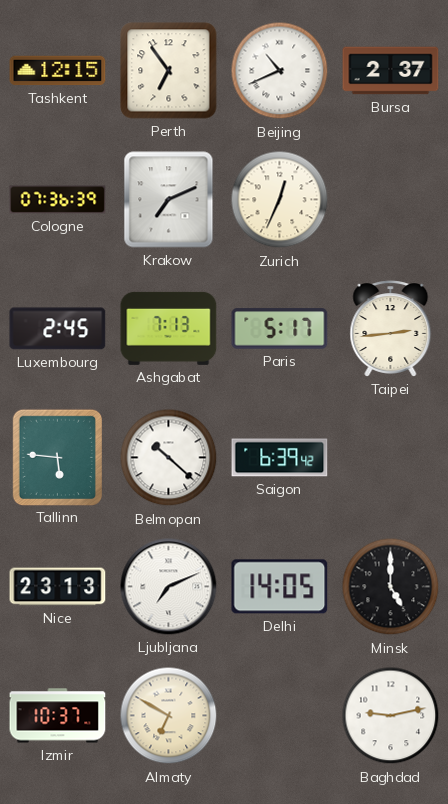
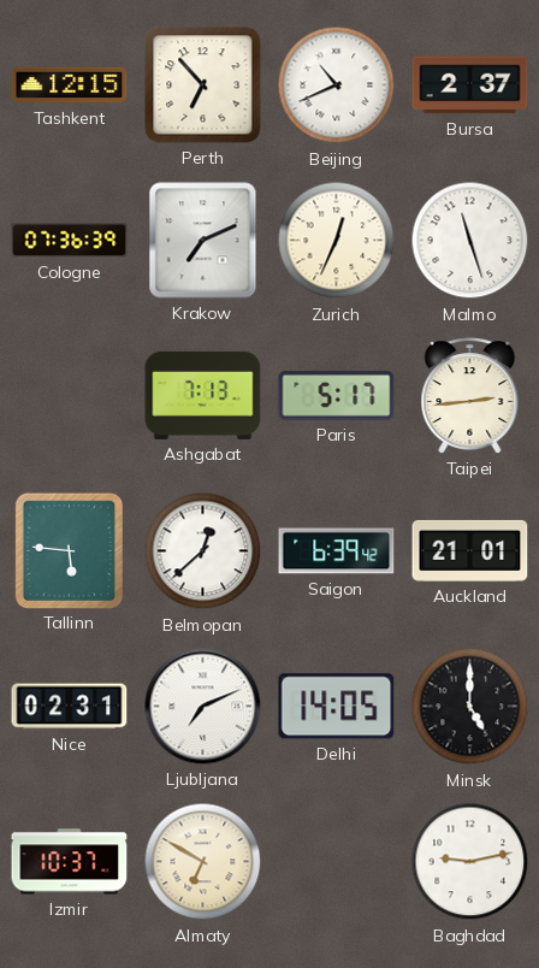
Perth: 6:54 -> 6:53 (203, 85)
Malmo: none -> 11:27 (470, 241)
Luxembourg: 2:45 -> none (58, 329)
Belmopan: 10:22 -> 12:38 (203, 551)
Auckland: none -> 21:01 (470, 550)
Nice: 23:13 -> 02:31 (70, 707)
